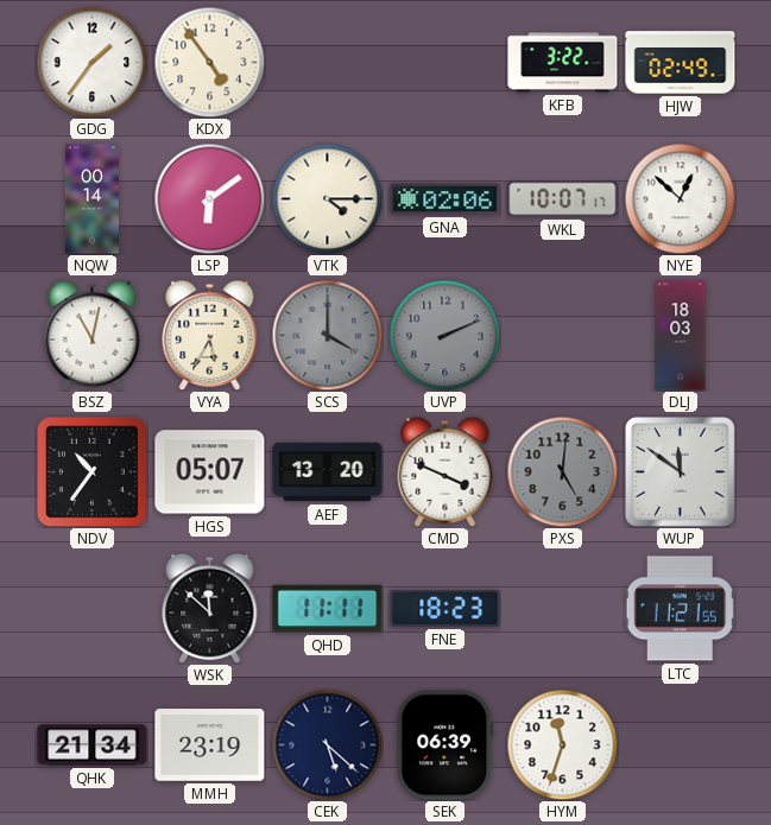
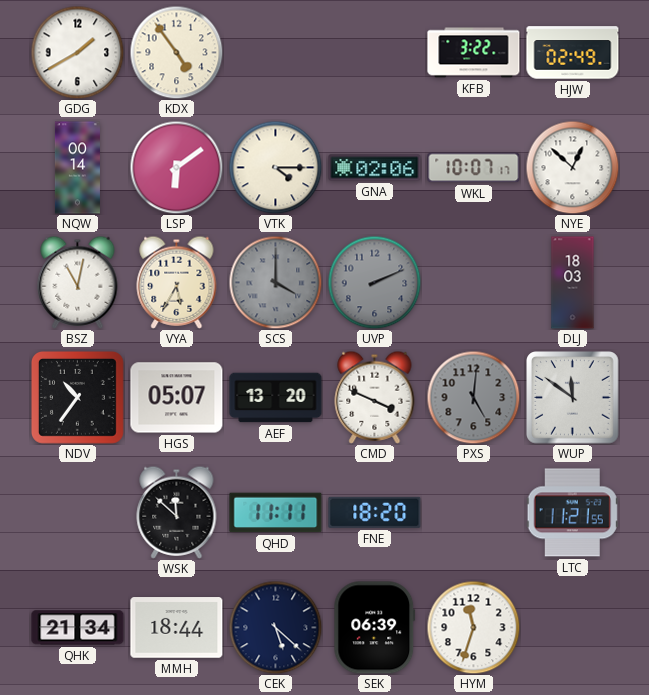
GDG: 1:36 -> 1:40 (77, 52)
FNE: 18:23 -> 18:20 (375, 512)
MMH: 23:19 -> 18:44 (177, 628)
